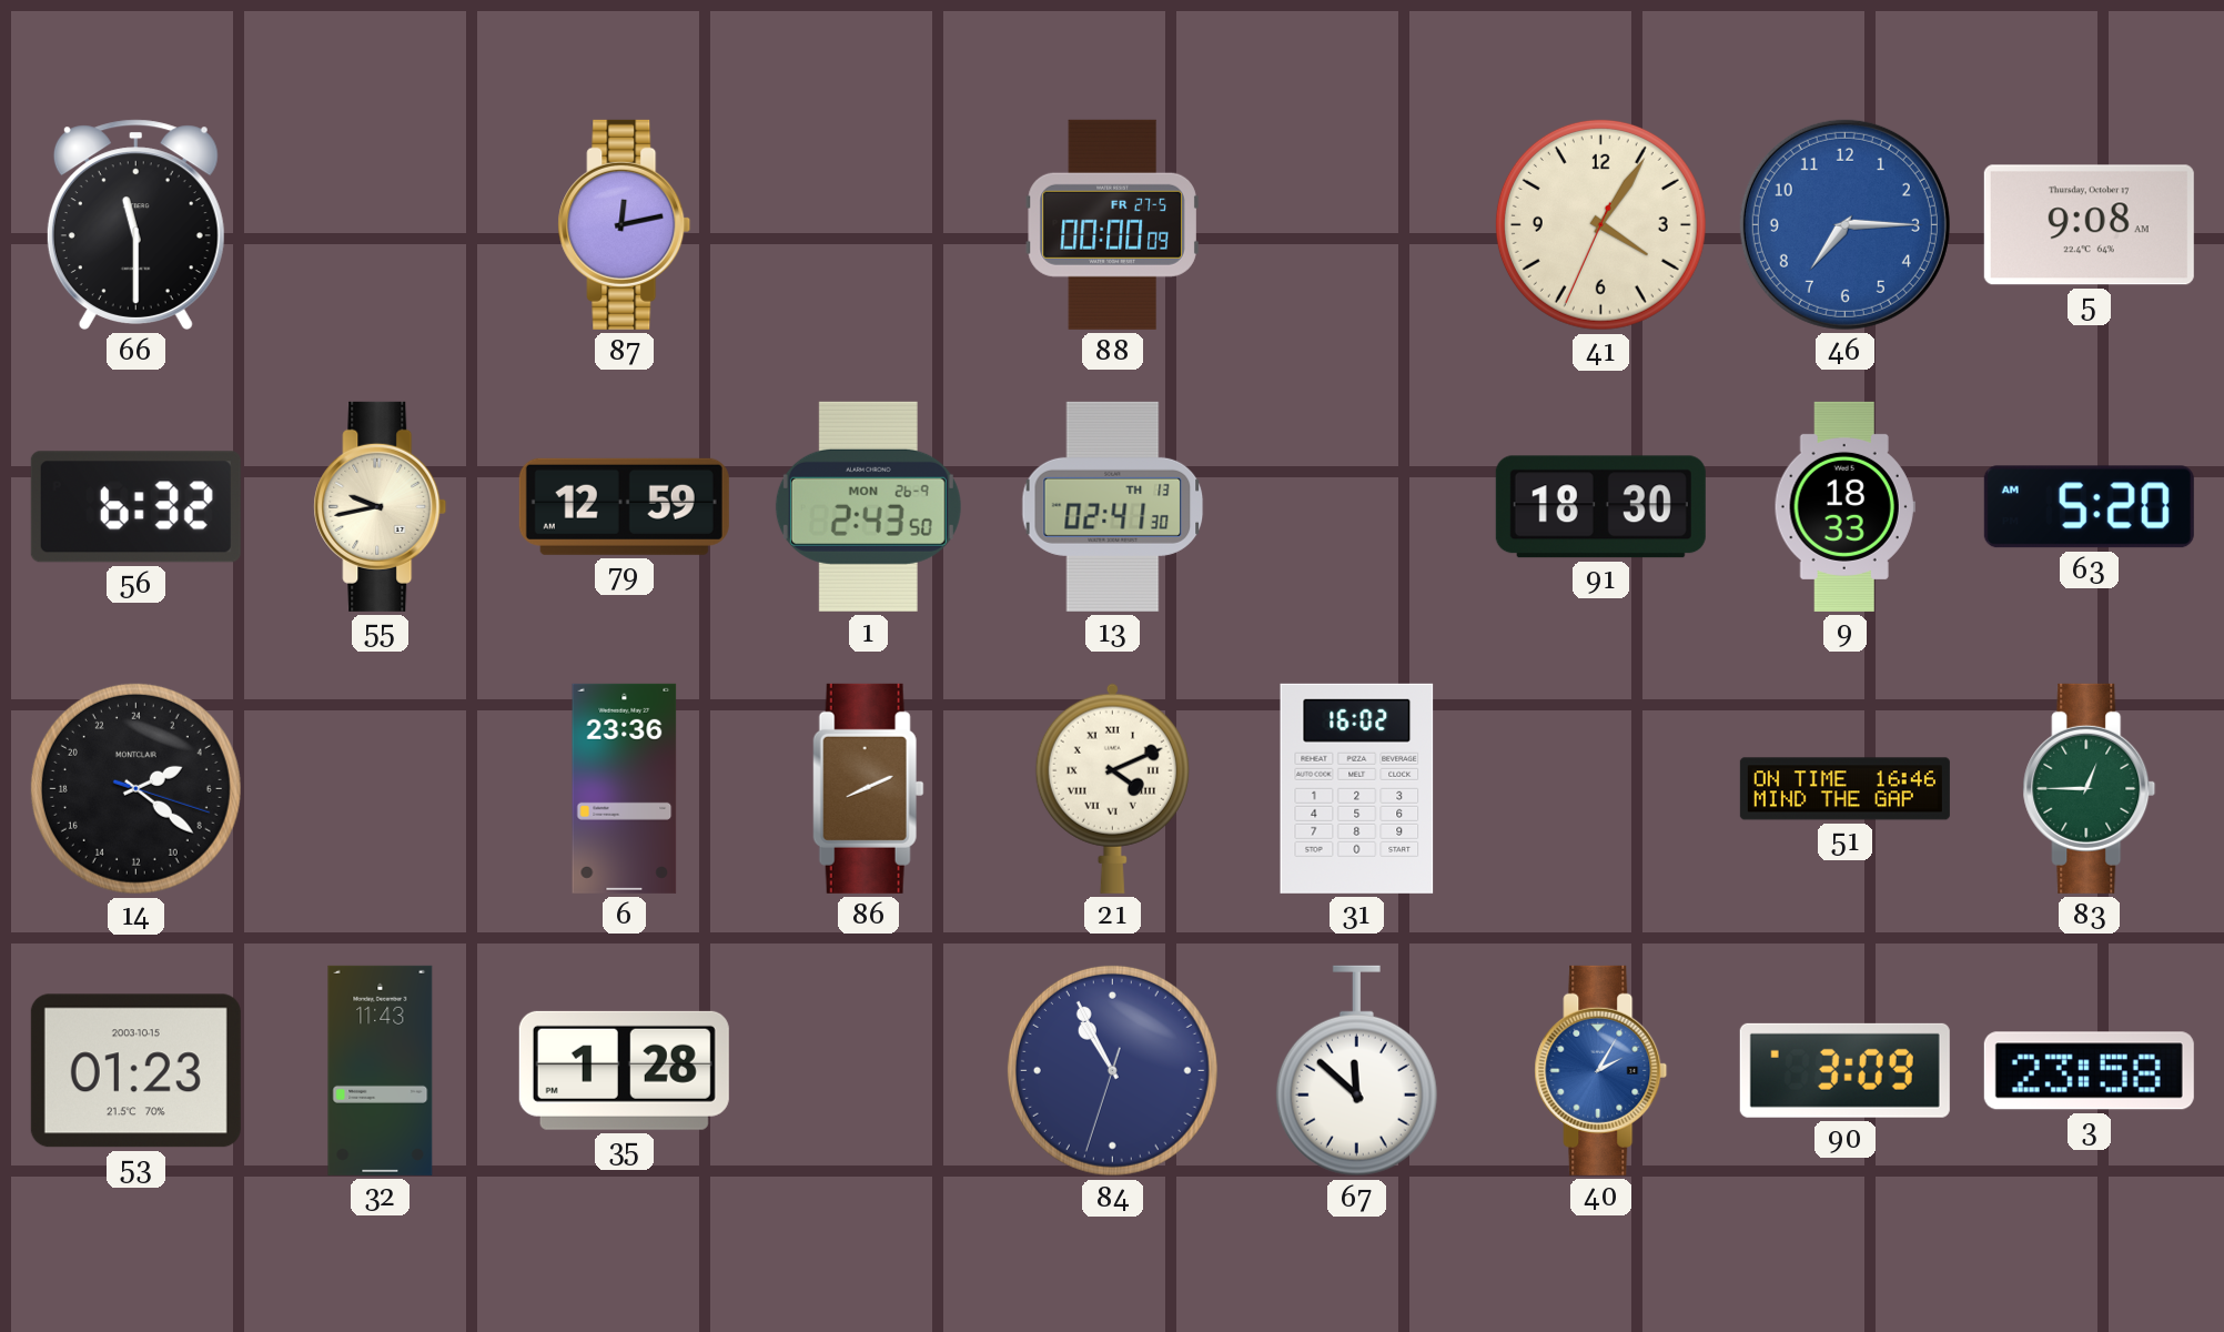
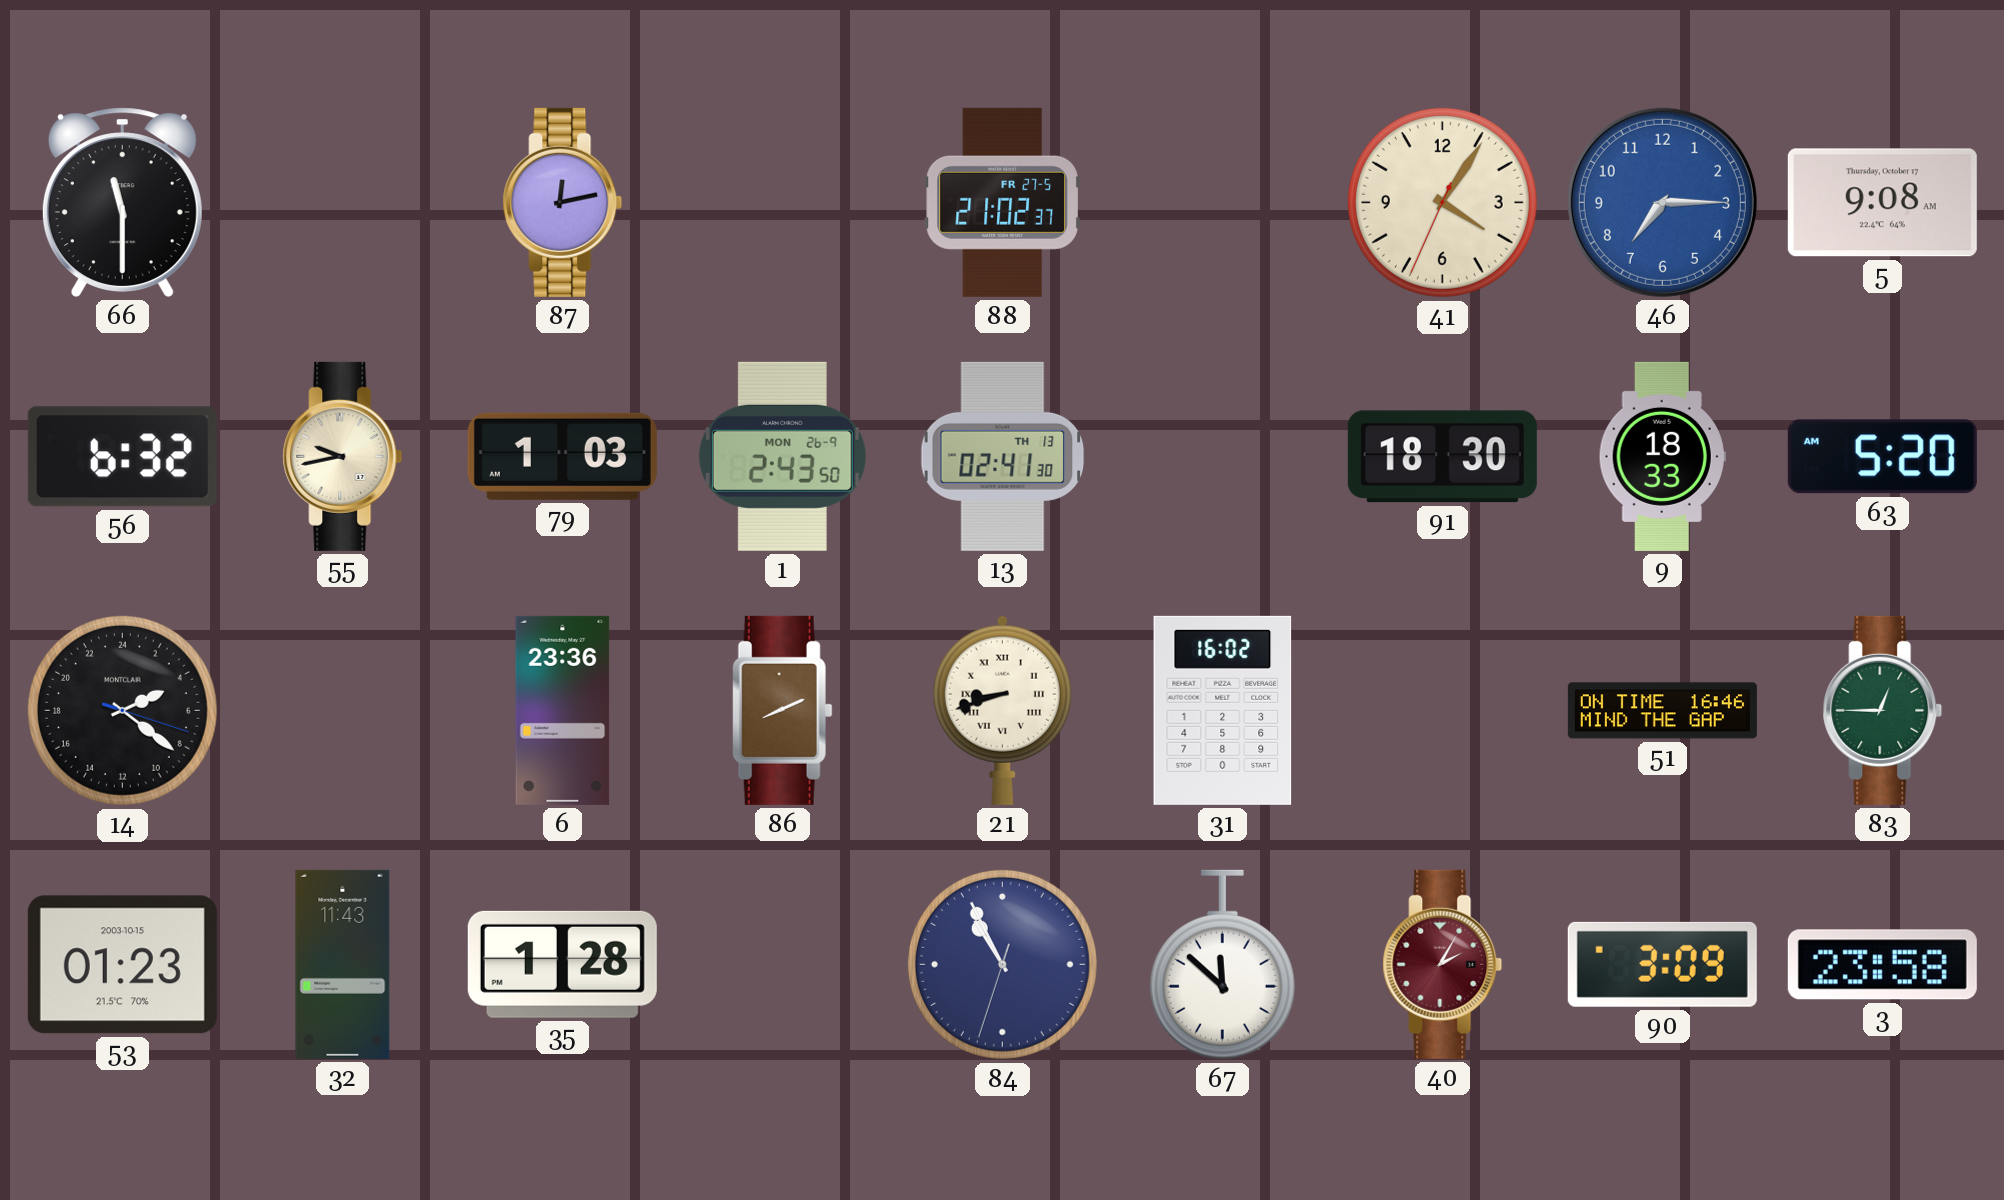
88: 00:00 -> 21:02 (1002, 202)
79: 12:59 -> 1:03 (562, 456)
21: 4:11 -> 8:42 (1002, 710)
40 dial: blue -> burgundy (1443, 964)
